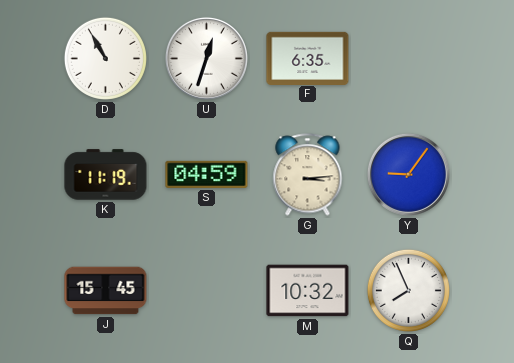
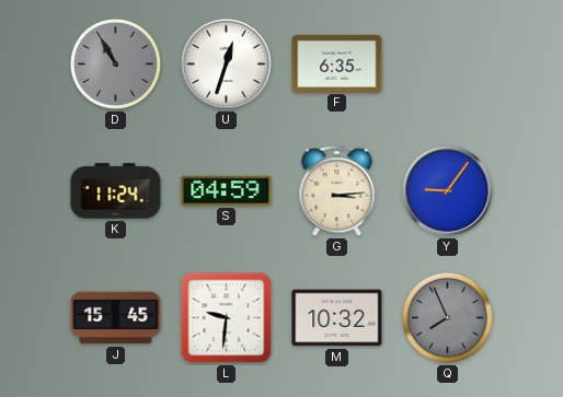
D dial: white -> grey (115, 63)
K: 11:19 -> 11:24 (116, 191)
L: none -> 9:31 (227, 318)
Q dial: white -> grey (447, 317)
